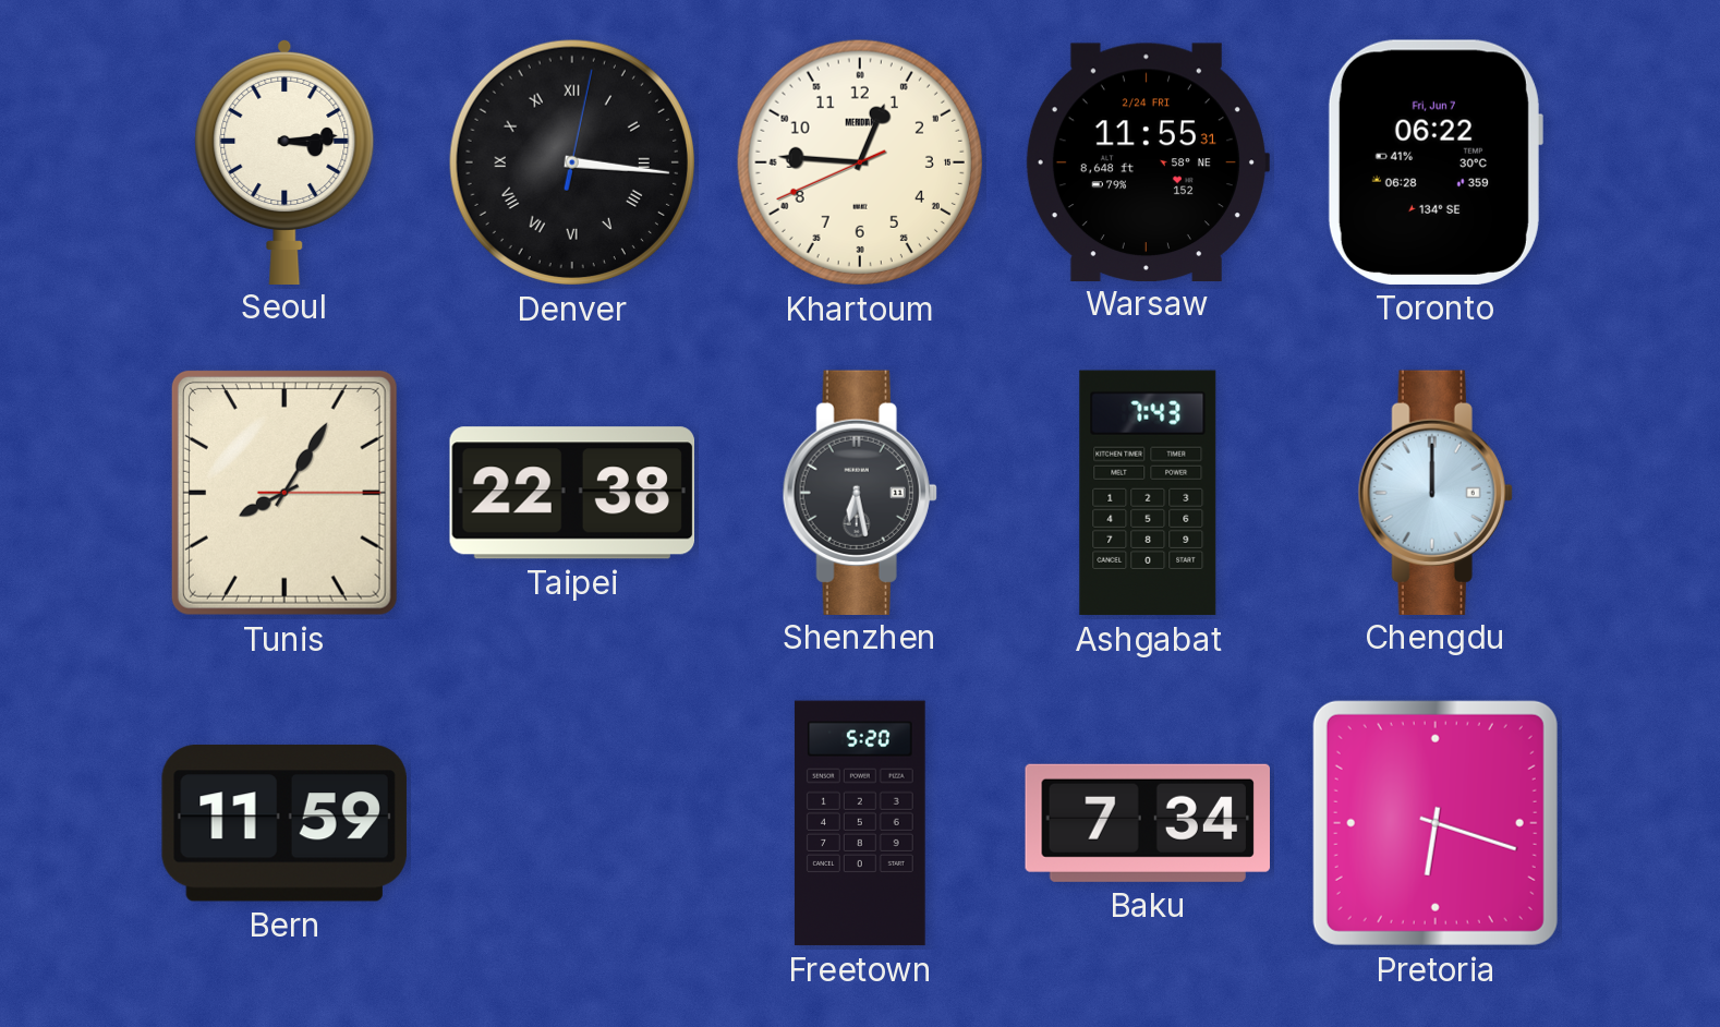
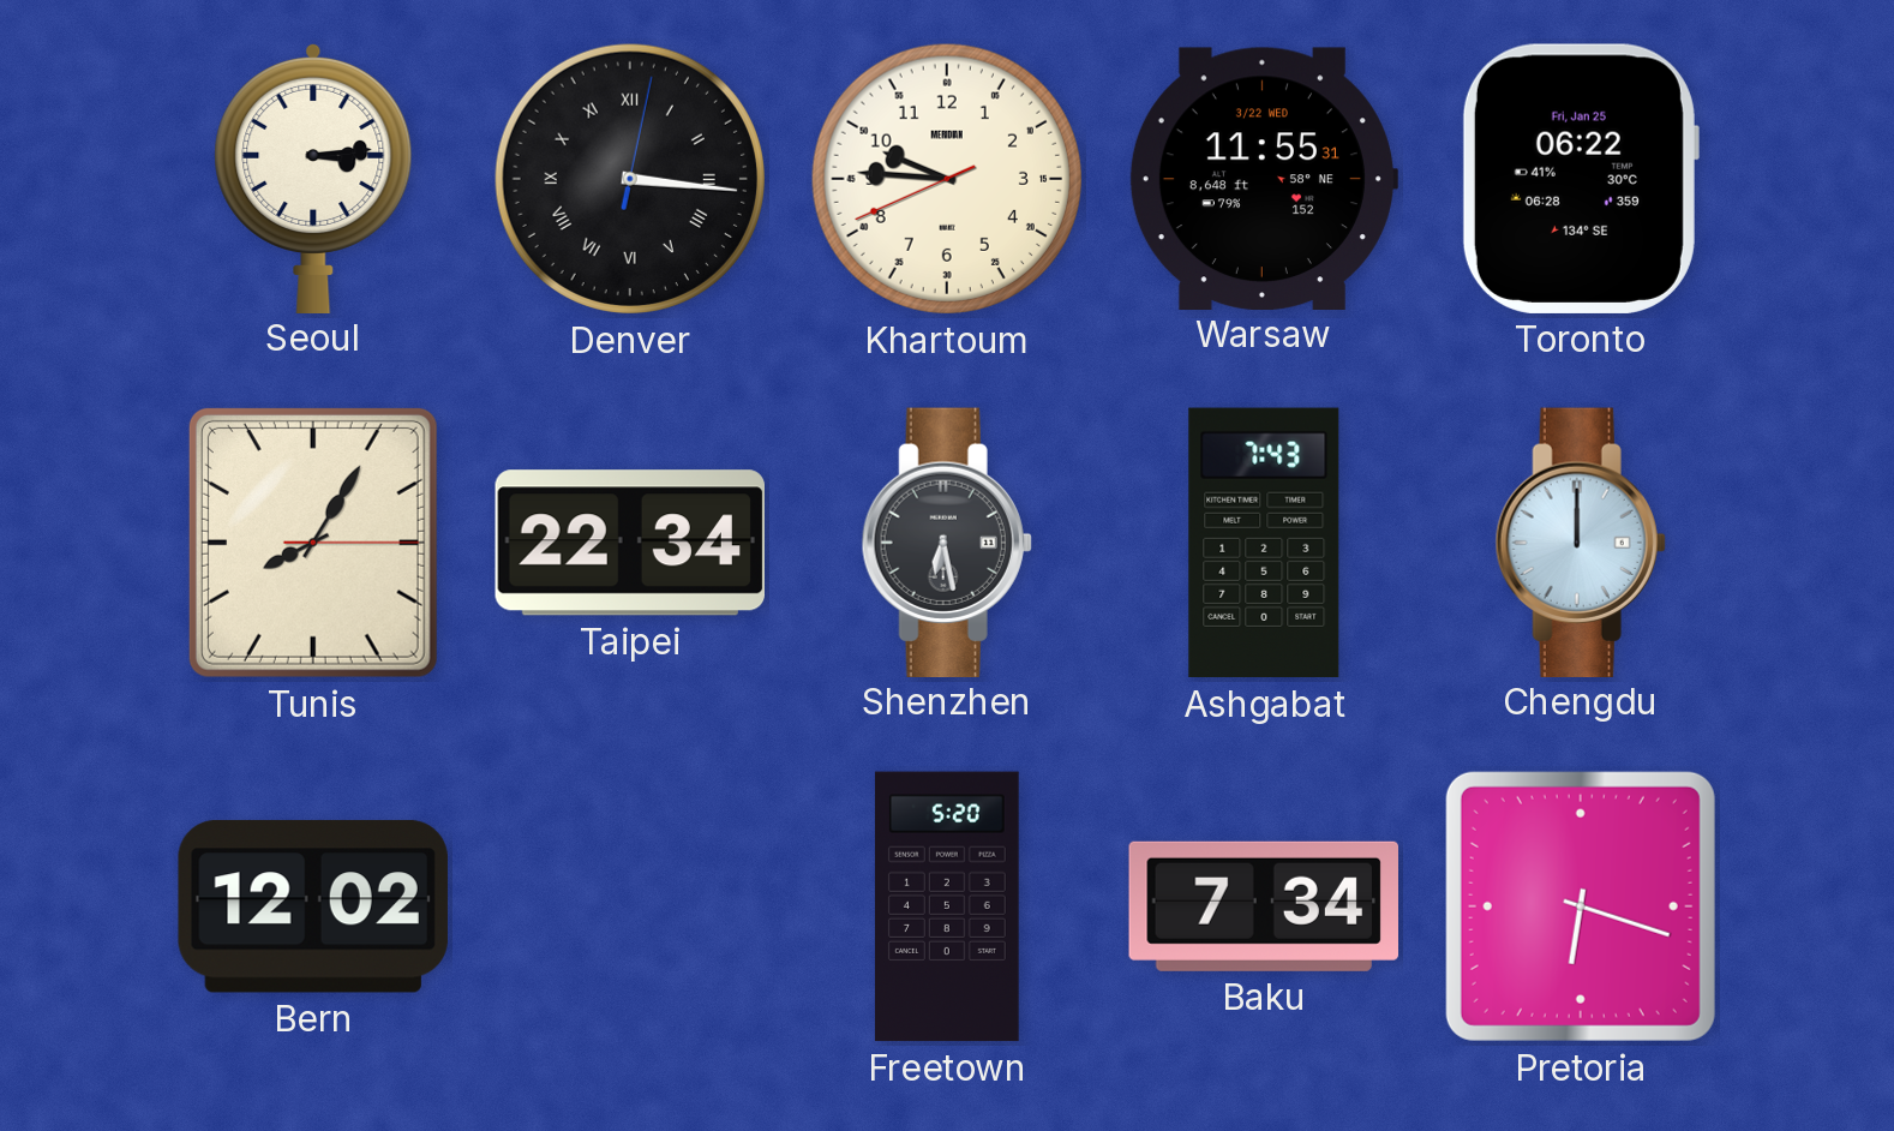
Khartoum: 12:45 -> 9:45 (947, 179)
Warsaw date: 2/24 FRI -> 3/22 WED (1263, 178)
Toronto date: Fri, Jun 7 -> Fri, Jan 25 (1580, 179)
Taipei: 22:38 -> 22:34 (629, 543)
Bern: 11:59 -> 12:02 (313, 906)
